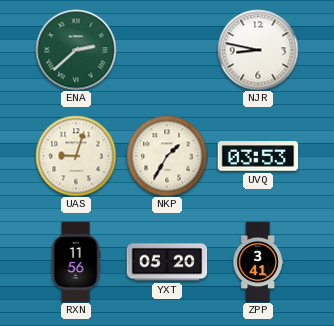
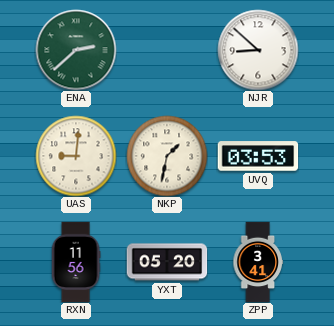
NJR: 8:47 -> 8:52 (258, 50)
UAS: 9:03 -> 9:01 (76, 156)
NKP: 1:35 -> 1:32 (167, 156)
